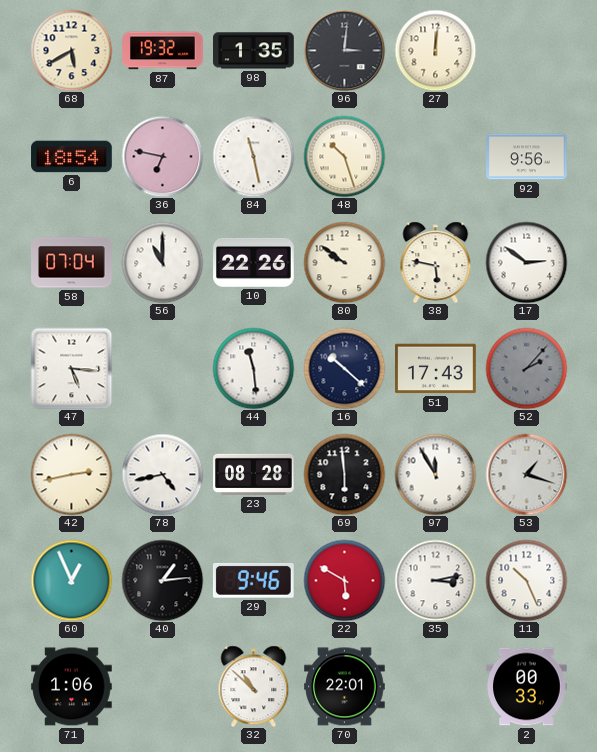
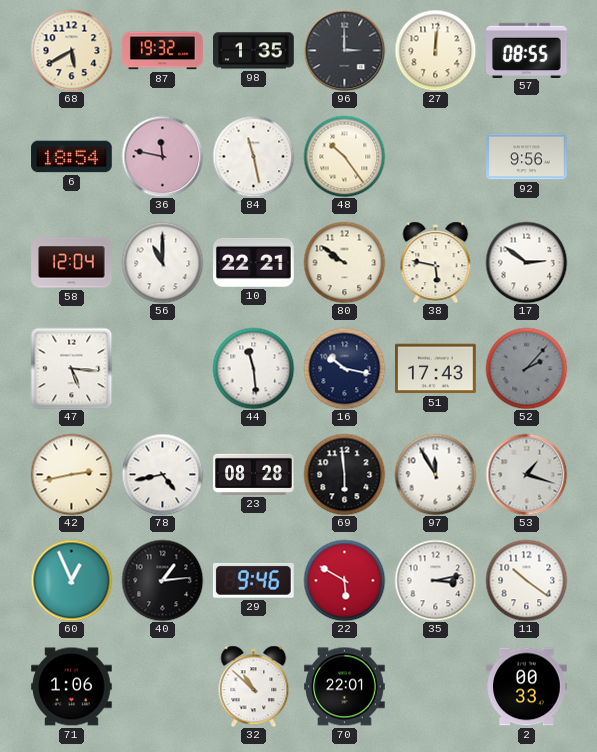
96: 3:01 -> 3:00 (344, 50)
57: none -> 08:55 (527, 50)
36: 6:47 -> 11:47 (162, 156)
48: 10:27 -> 10:24 (344, 156)
58: 07:04 -> 12:04 (72, 263)
10: 22:26 -> 22:21 (254, 262)
16: 10:22 -> 10:17 (344, 368)
11: 10:26 -> 10:21 (526, 580)
